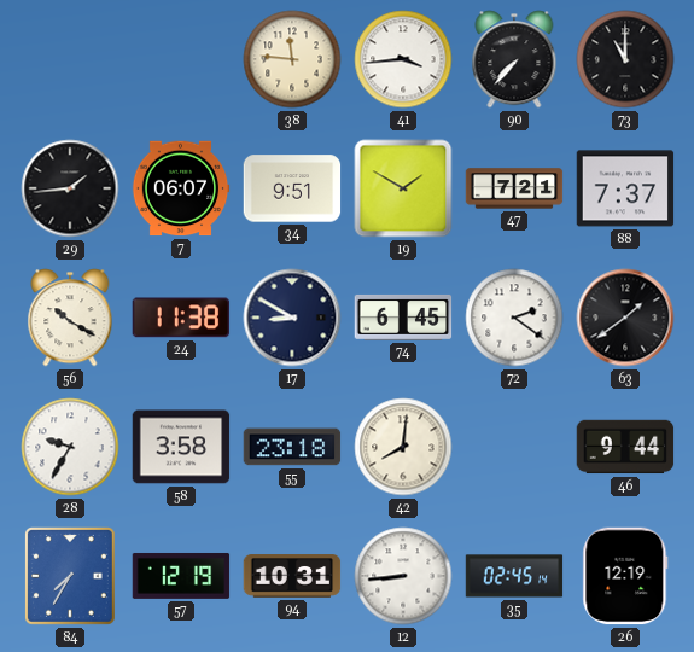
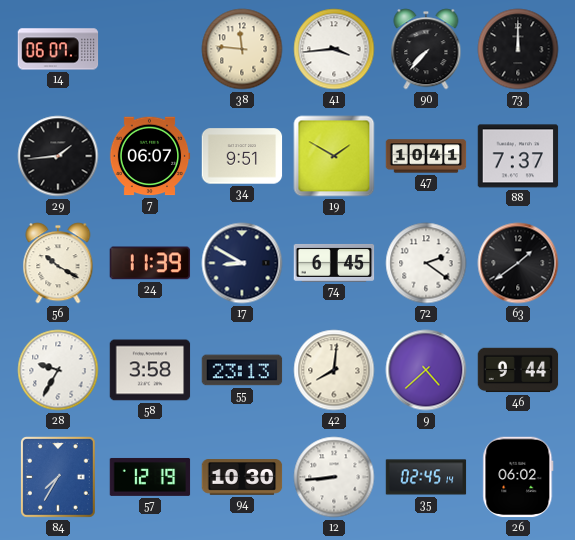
14: none -> 06:07 (58, 49)
73: 11:00 -> 12:00 (518, 49)
47: 7:21 -> 10:41 (426, 156)
24: 11:38 -> 11:39 (150, 263)
55: 23:18 -> 23:13 (242, 370)
9: none -> 4:38 (426, 370)
94: 10:31 -> 10:30 (242, 477)
26: 12:19 -> 06:02 (518, 477)
